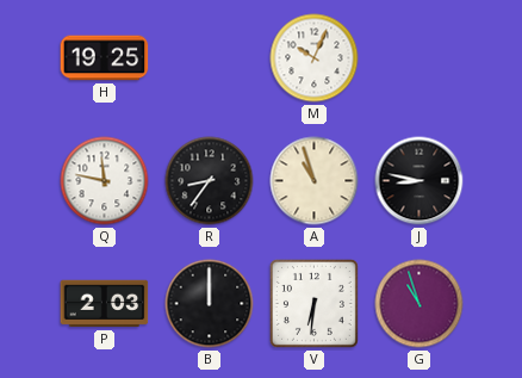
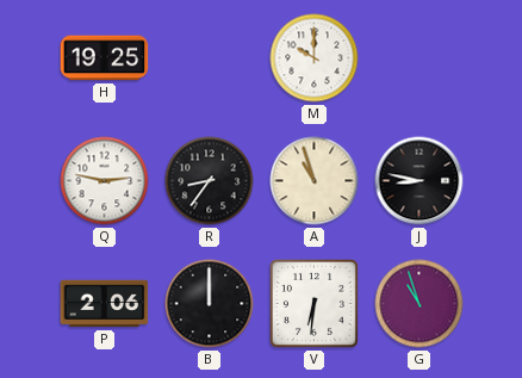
M: 10:04 -> 10:00 (315, 58)
Q: 11:47 -> 2:47 (105, 181)
P: 2:03 -> 2:06 (105, 304)
